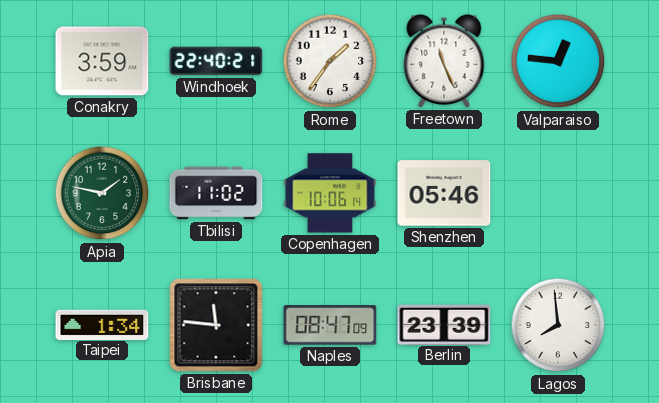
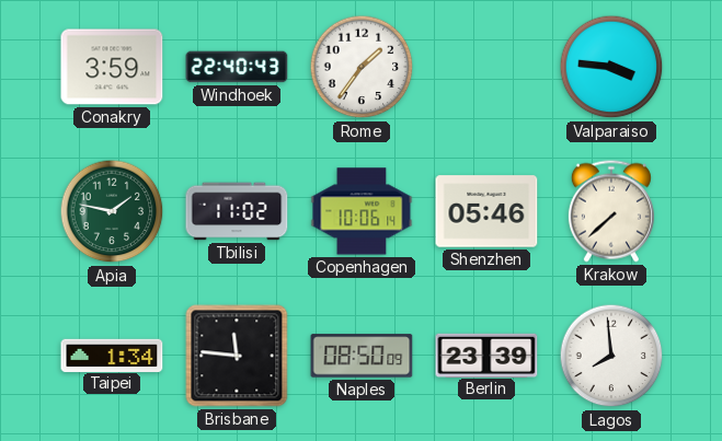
Windhoek: 22:40:21 -> 22:40:43 (237, 67)
Freetown: 11:26 -> none (444, 61)
Valparaiso: 12:46 -> 3:46 (611, 67)
Krakow: none -> 7:38 (611, 211)
Naples: 08:47 -> 08:50 (362, 356)
